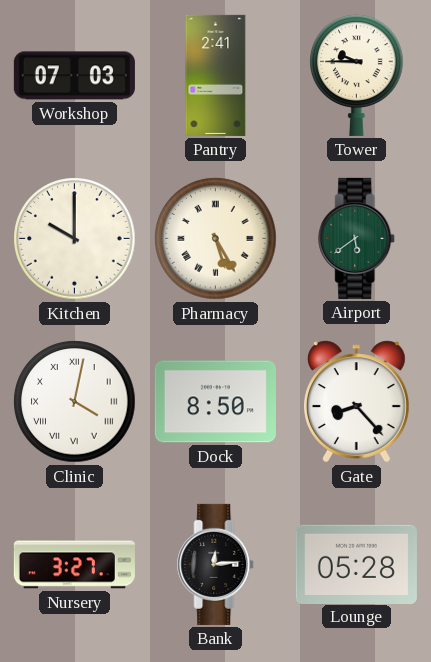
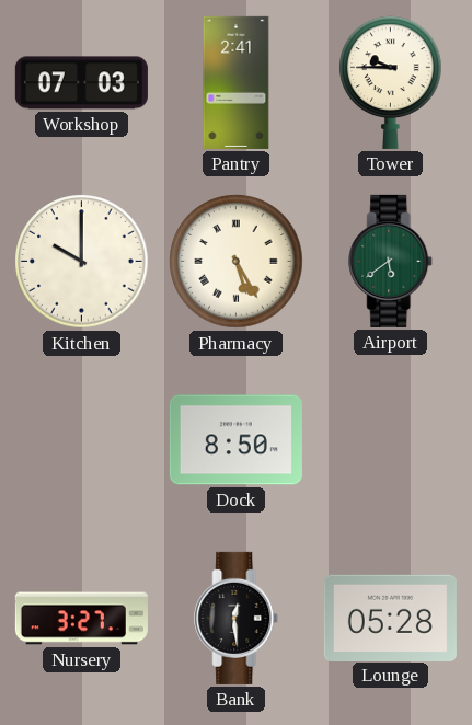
Clinic: 4:02 -> none (75, 402)
Gate: 8:23 -> none (357, 402)
Bank: 12:14 -> 12:29 (237, 618)
